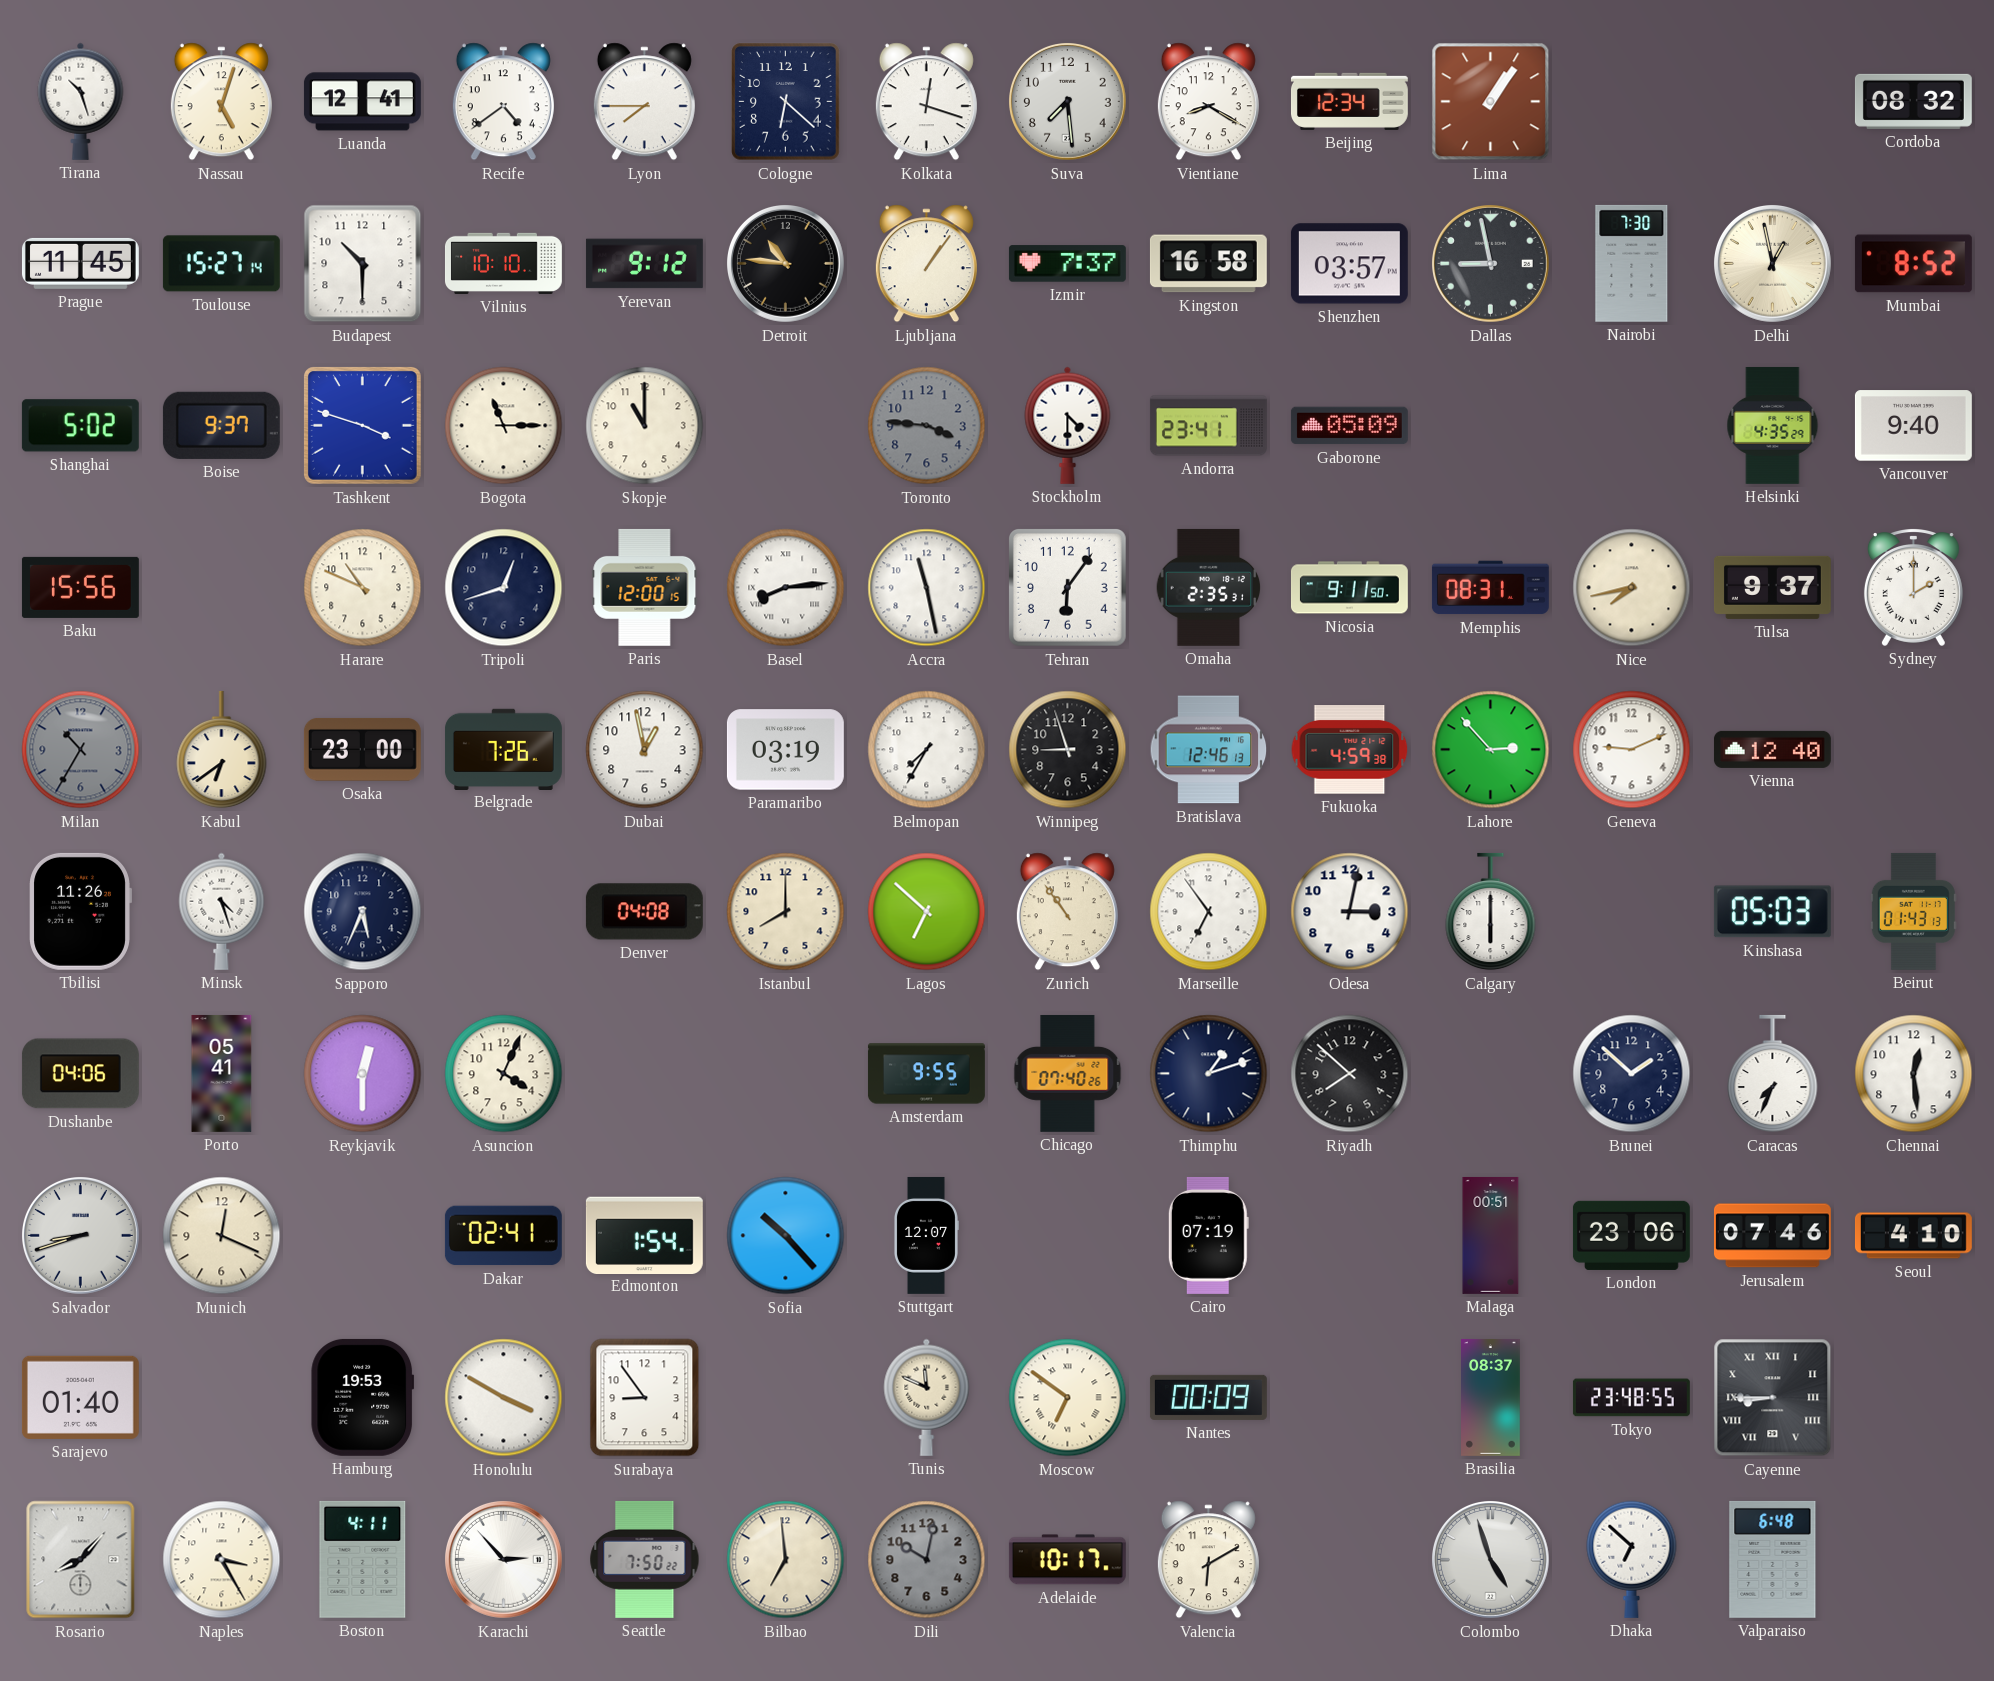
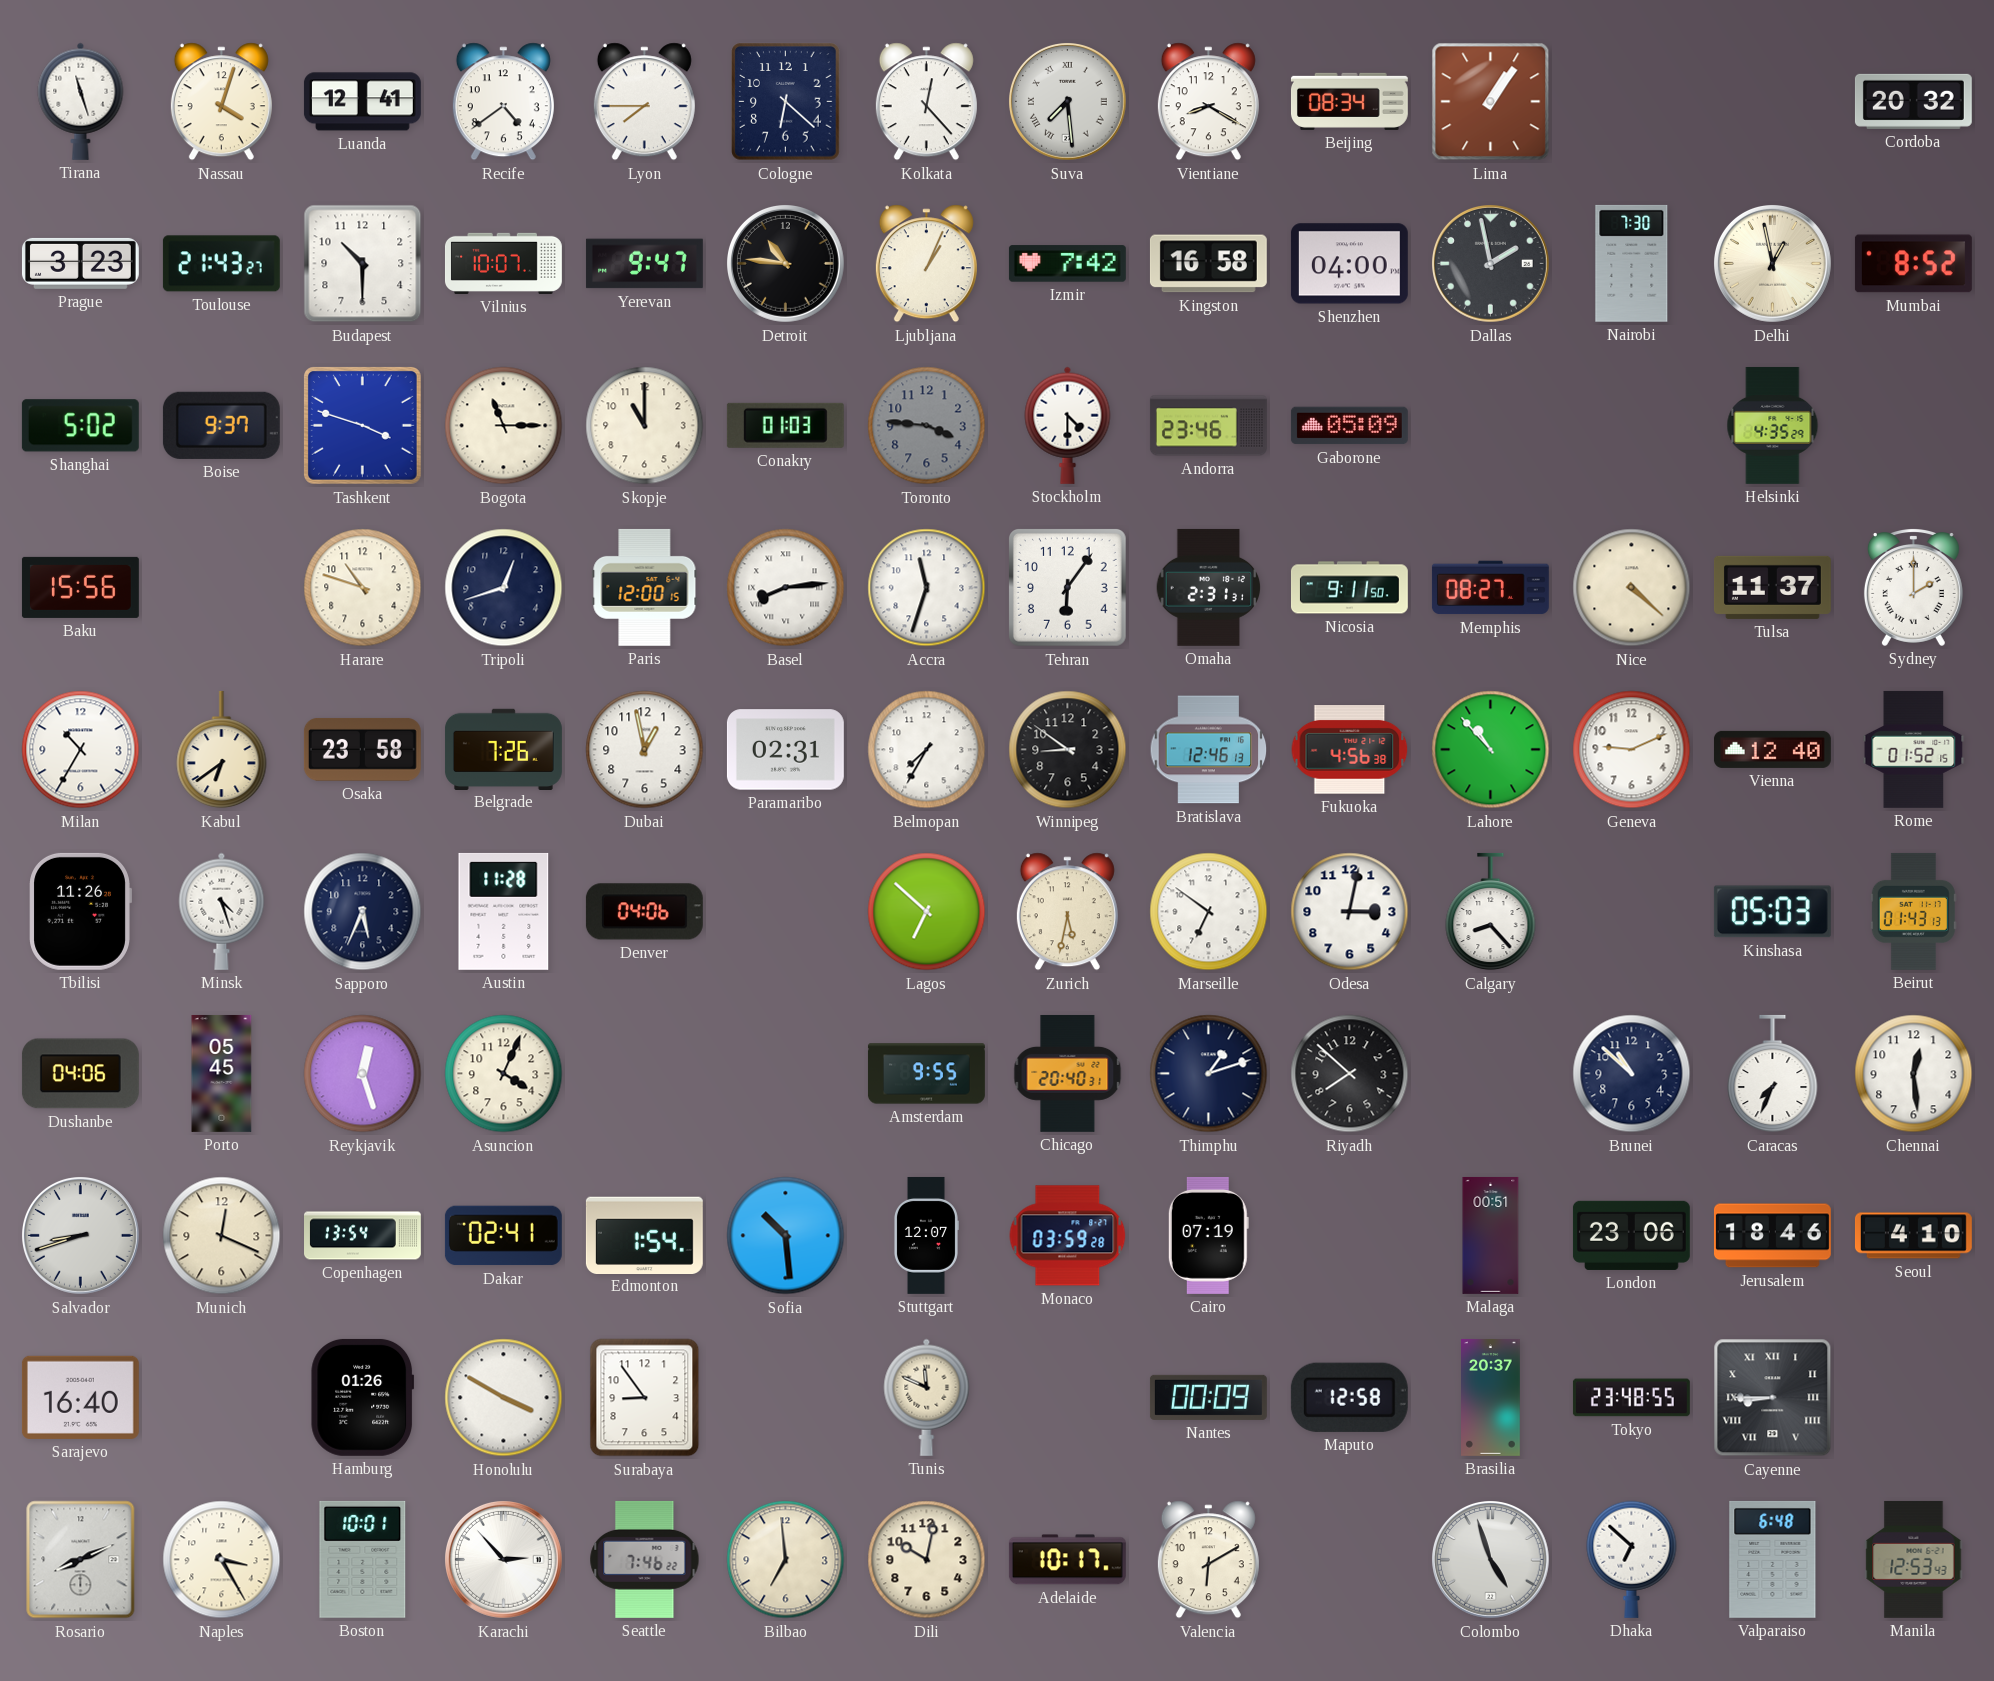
Tirana: 10:27 -> 11:27 (81, 101)
Nassau: 5:03 -> 4:03 (221, 102)
Kolkata: 12:18 -> 12:23 (926, 102)
Suva numerals: Arabic -> Roman (1068, 102)
Beijing: 12:34 -> 08:34 (1349, 101)
Cordoba: 08:32 -> 20:32 (1913, 101)
Prague: 11:45 -> 3:23 (80, 263)
Toulouse: 15:27 -> 21:43 (221, 264)
Vilnius: 10:10 -> 10:07 (503, 263)
Yerevan: 9:12 -> 9:47 (644, 264)
Ljubljana: 1:06 -> 1:04 (926, 264)
Izmir: 7:37 -> 7:42 (1067, 264)
Shenzhen: 03:57 -> 04:00 (1349, 264)
Dallas: 8:58 -> 1:58 (1491, 264)
Conakry: none -> 01:03 (785, 425)
Andorra: 23:41 -> 23:46 (1208, 426)
Vancouver: 9:40 -> none (1913, 426)
Harare: 10:49 -> 10:48 (363, 588)
Accra: 11:28 -> 11:33 (927, 588)
Omaha: 2:35 -> 2:31 (1209, 587)
Memphis: 08:31 -> 08:27 (1490, 588)
Nice: 7:43 -> 4:22 (1632, 588)
Tulsa: 9:37 -> 11:37 (1772, 587)
Milan dial: grey -> white (81, 750)
Osaka: 23:00 -> 23:58 (362, 749)
Paramaribo: 03:19 -> 02:31 (785, 750)
Winnipeg: 8:57 -> 8:51 (1068, 750)
Fukuoka: 4:59 -> 4:56 (1350, 750)
Lahore: 2:53 -> 10:53 (1491, 750)
Rome: none -> 01:52 (1914, 749)
Austin: none -> 11:28 (504, 911)
Denver: 04:08 -> 04:06 (644, 912)
Istanbul: 8:00 -> none (786, 912)
Zurich: 10:54 -> 5:32 (1067, 912)
Marseille: 6:54 -> 6:51 (1209, 912)
Calgary: 6:00 -> 8:23 (1491, 912)
Porto: 05:41 -> 05:45 (222, 1073)
Reykjavik: 12:30 -> 12:27 (363, 1074)
Chicago: 07:40 -> 20:40 (1068, 1073)
Brunei: 1:52 -> 10:52 (1632, 1074)
Copenhagen: none -> 13:54 (363, 1236)
Sofia: 10:23 -> 10:29 (786, 1236)
Monaco: none -> 03:59 (1068, 1236)
Jerusalem: 07:46 -> 18:46 (1772, 1236)
Sarajevo: 01:40 -> 16:40 (80, 1397)
Hamburg: 19:53 -> 01:26 (363, 1397)
Moscow: 6:51 -> none (1068, 1398)
Maputo: none -> 12:58 (1349, 1397)
Brasilia: 08:37 -> 20:37 (1491, 1397)
Rosario: 8:07 -> 8:11 (81, 1560)
Boston: 4:11 -> 10:01 (363, 1559)
Seattle: 7:50 -> 7:46 (645, 1559)
Dili dial: grey -> cream (927, 1560)
Manila: none -> 12:53 (1914, 1559)
